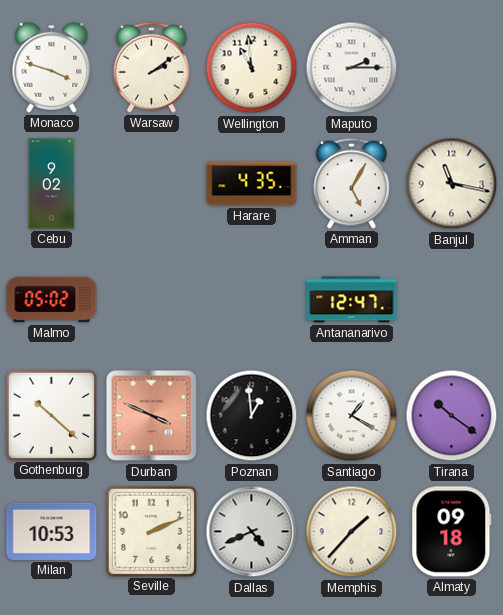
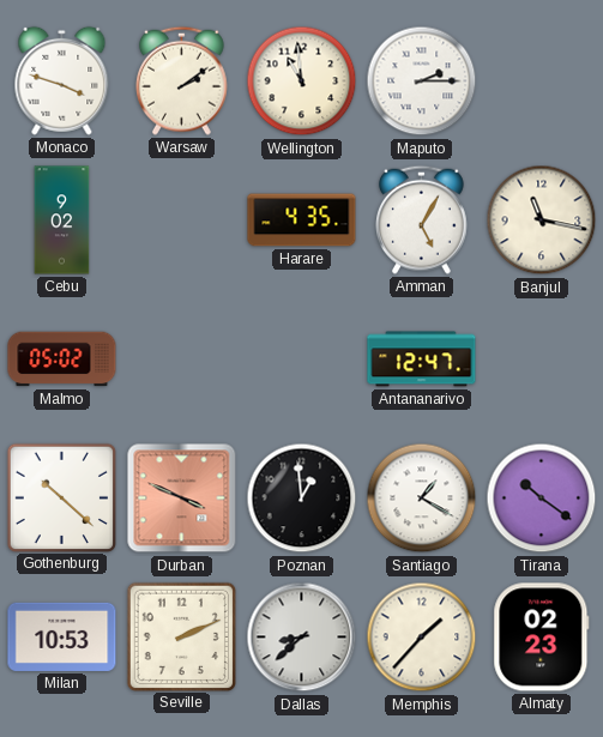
Dallas: 4:41 -> 8:38 (302, 638)
Almaty: 09:18 -> 02:23 (542, 638)
